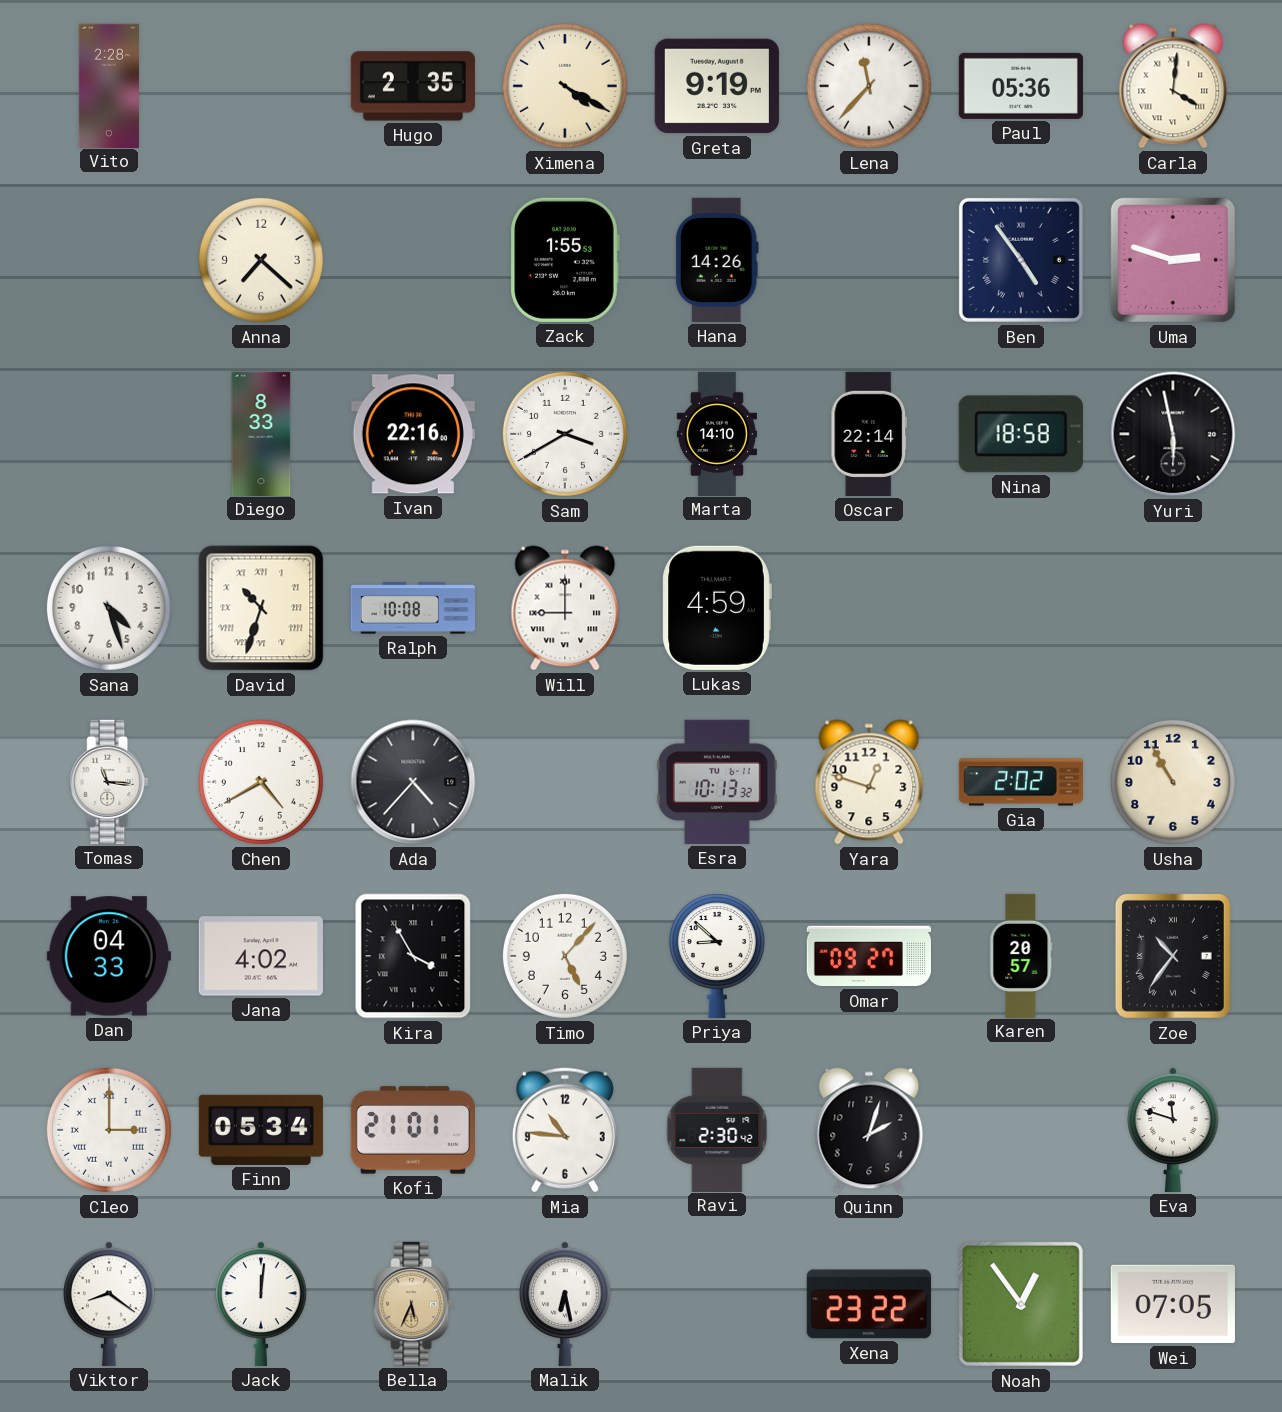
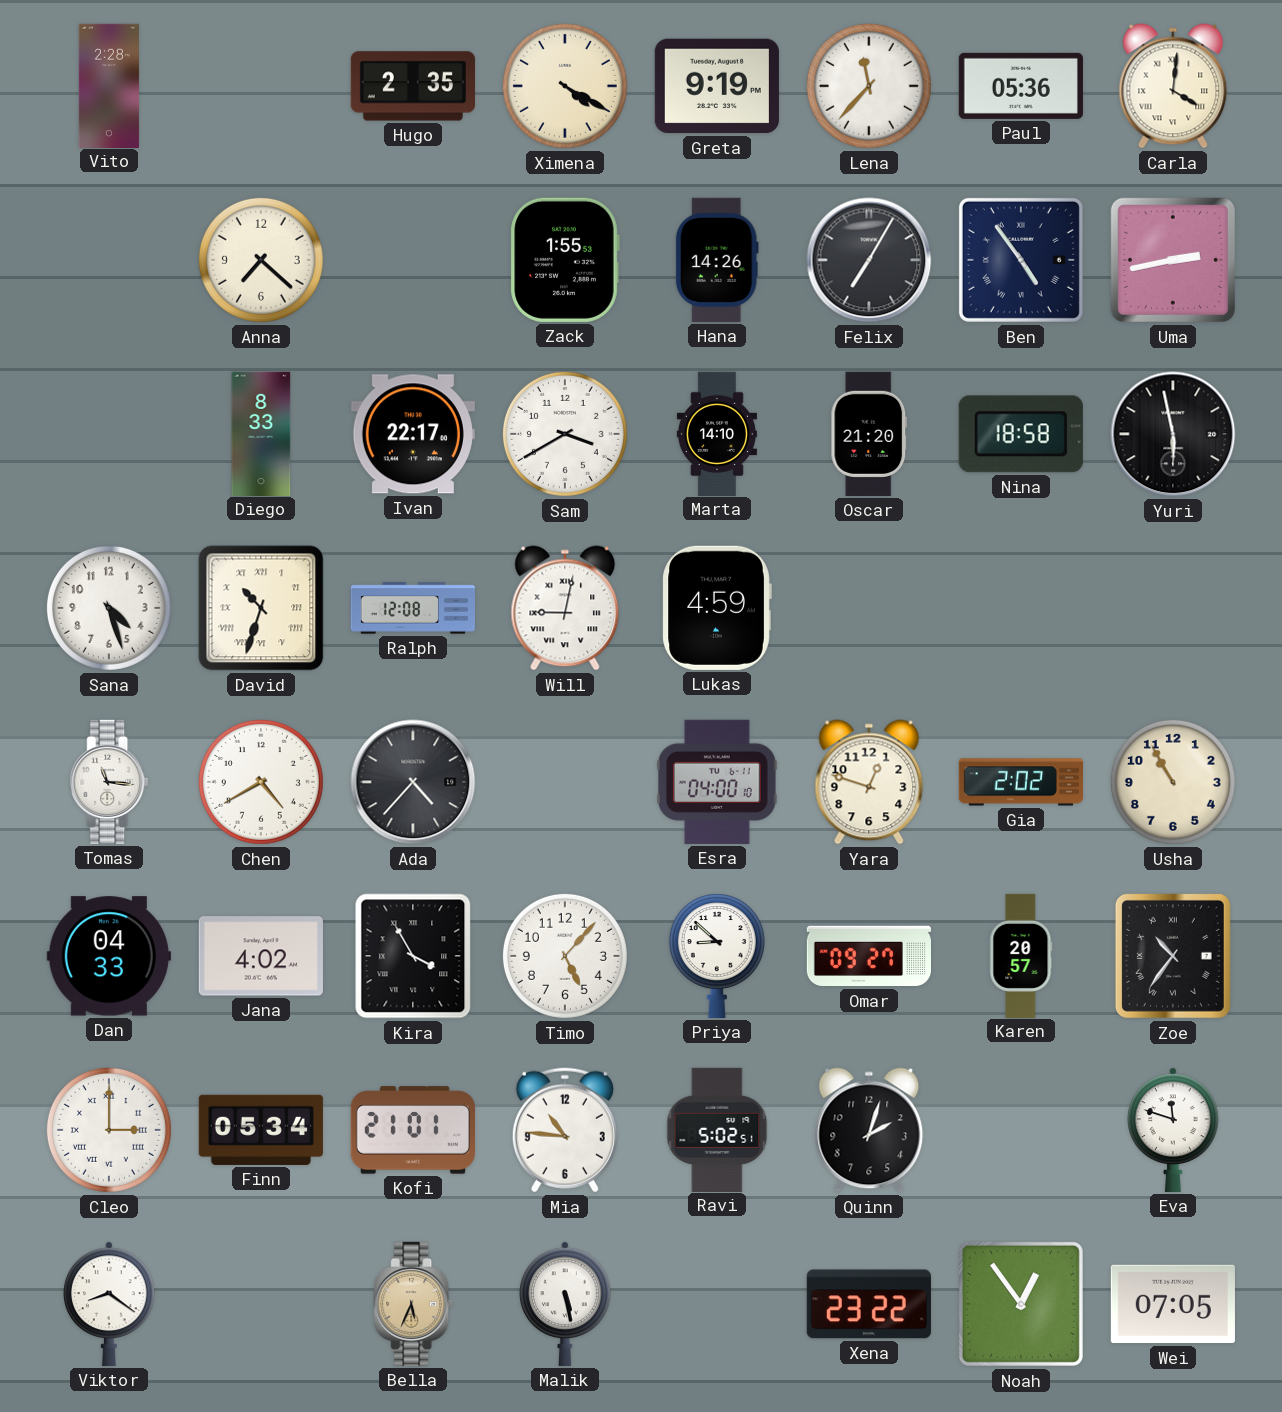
Felix: none -> 7:05 (869, 260)
Uma: 2:48 -> 2:43 (1173, 260)
Ivan: 22:16 -> 22:17 (413, 434)
Oscar: 22:14 -> 21:20 (869, 434)
Ralph: 10:08 -> 12:08 (412, 608)
Will: 9:00 -> 9:02 (565, 608)
Esra: 10:13 -> 04:00 (717, 782)
Ravi: 2:30 -> 5:02 (717, 1129)
Jack: 12:01 -> none (262, 1304)
Malik: 6:28 -> 5:28 (566, 1304)
